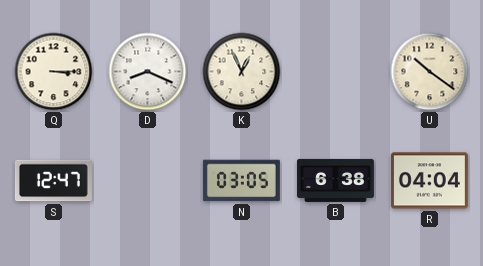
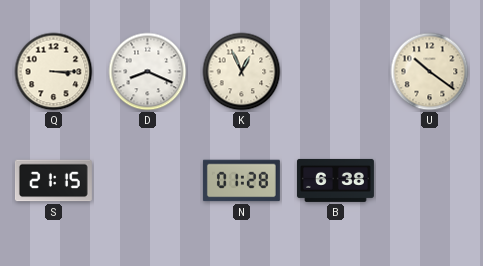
S: 12:47 -> 21:15 (53, 181)
N: 03:05 -> 01:28 (241, 181)
R: 04:04 -> none (429, 181)
